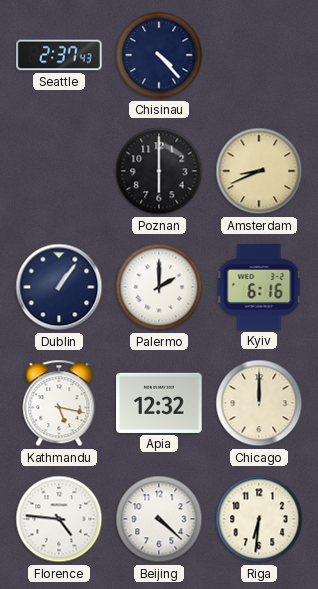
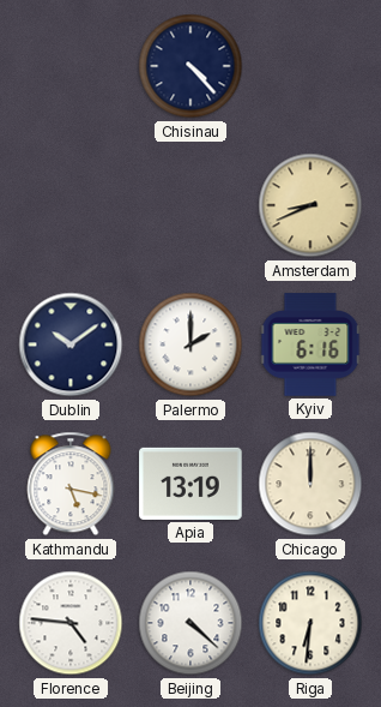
Seattle: 2:37 -> none (59, 55)
Poznan: 6:00 -> none (159, 171)
Dublin: 1:06 -> 10:09 (71, 344)
Apia: 12:32 -> 13:19 (190, 484)
